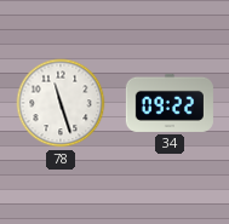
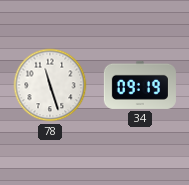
34: 09:22 -> 09:19 (140, 85)
